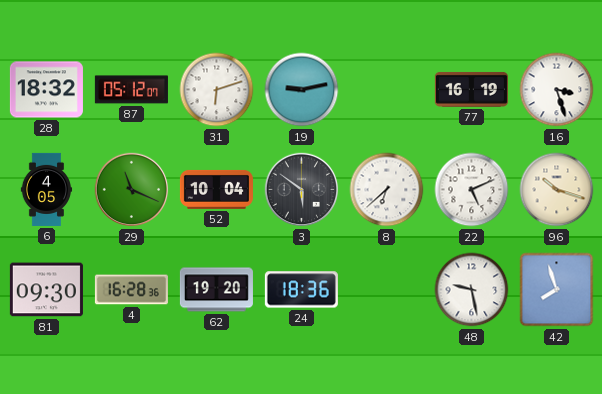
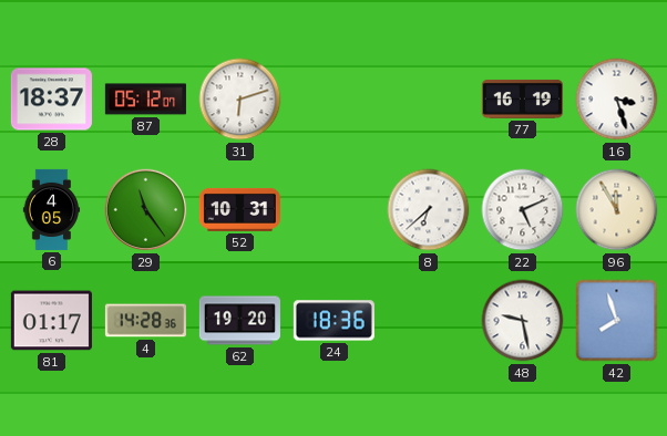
28: 18:32 -> 18:37 (51, 100)
19: 9:13 -> none (302, 90)
29: 11:19 -> 11:24 (146, 210)
52: 10:04 -> 10:31 (239, 209)
3: 5:51 -> none (302, 190)
96: 10:18 -> 11:55 (617, 210)
81: 09:30 -> 01:17 (51, 321)
4: 16:28 -> 14:28 (145, 321)
